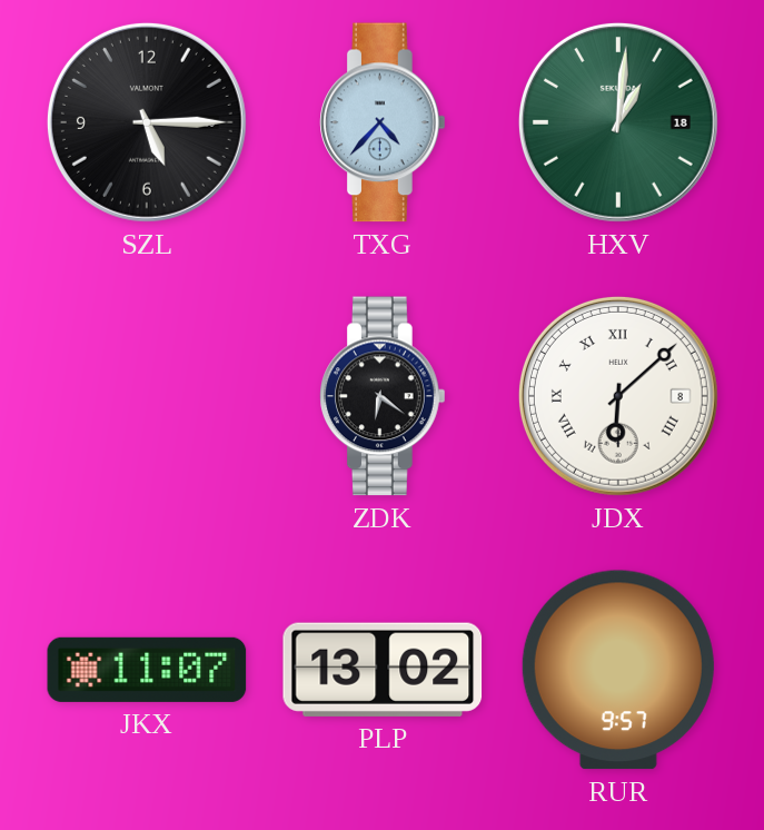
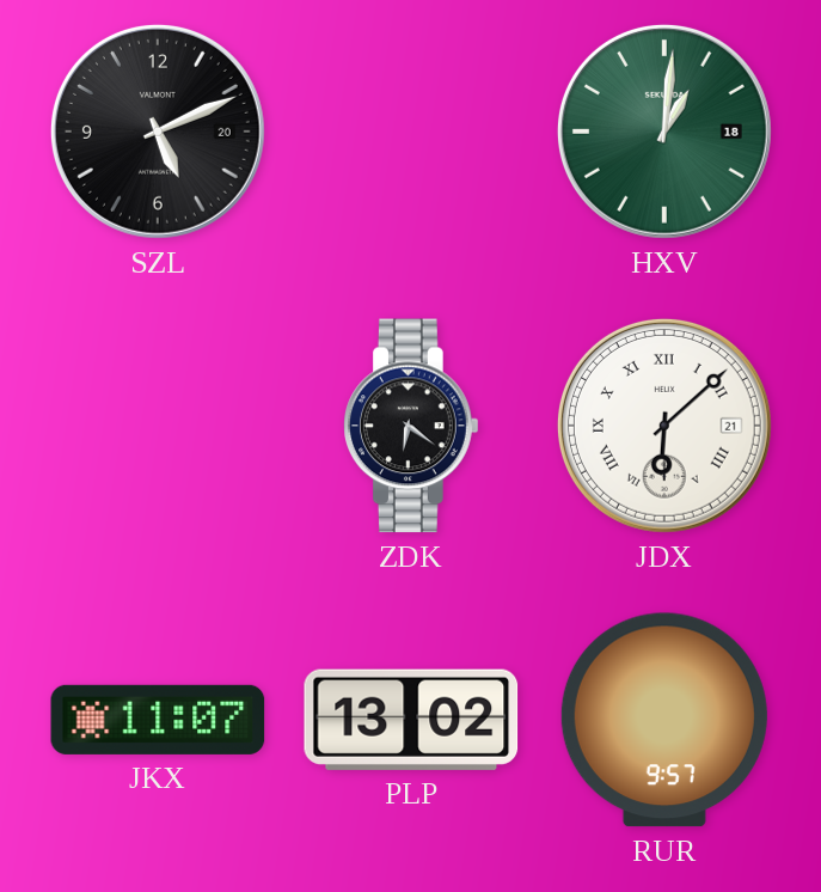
SZL: 5:15 -> 5:11 (158, 132)
TXG: 4:37 -> none (384, 122)
JDX date: 8 -> 21 (664, 426)
